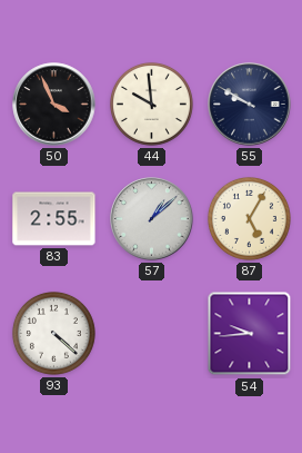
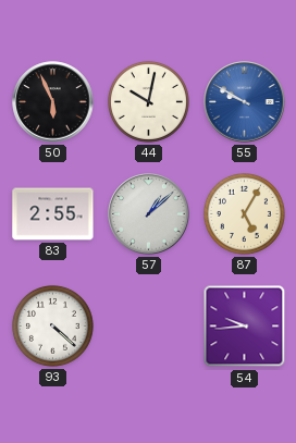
50: 3:56 -> 5:56 (53, 102)
44: 9:59 -> 10:02 (148, 101)
55 dial: navy -> blue (245, 102)
